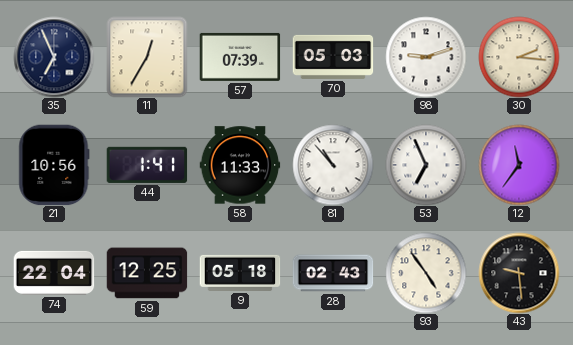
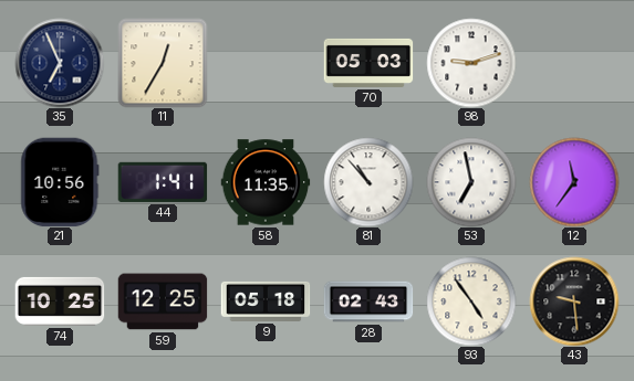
57: 07:39 -> none (240, 57)
30: 2:16 -> none (519, 57)
58: 11:33 -> 11:35 (266, 182)
53: 6:56 -> 6:58 (471, 182)
74: 22:04 -> 10:25 (60, 301)
